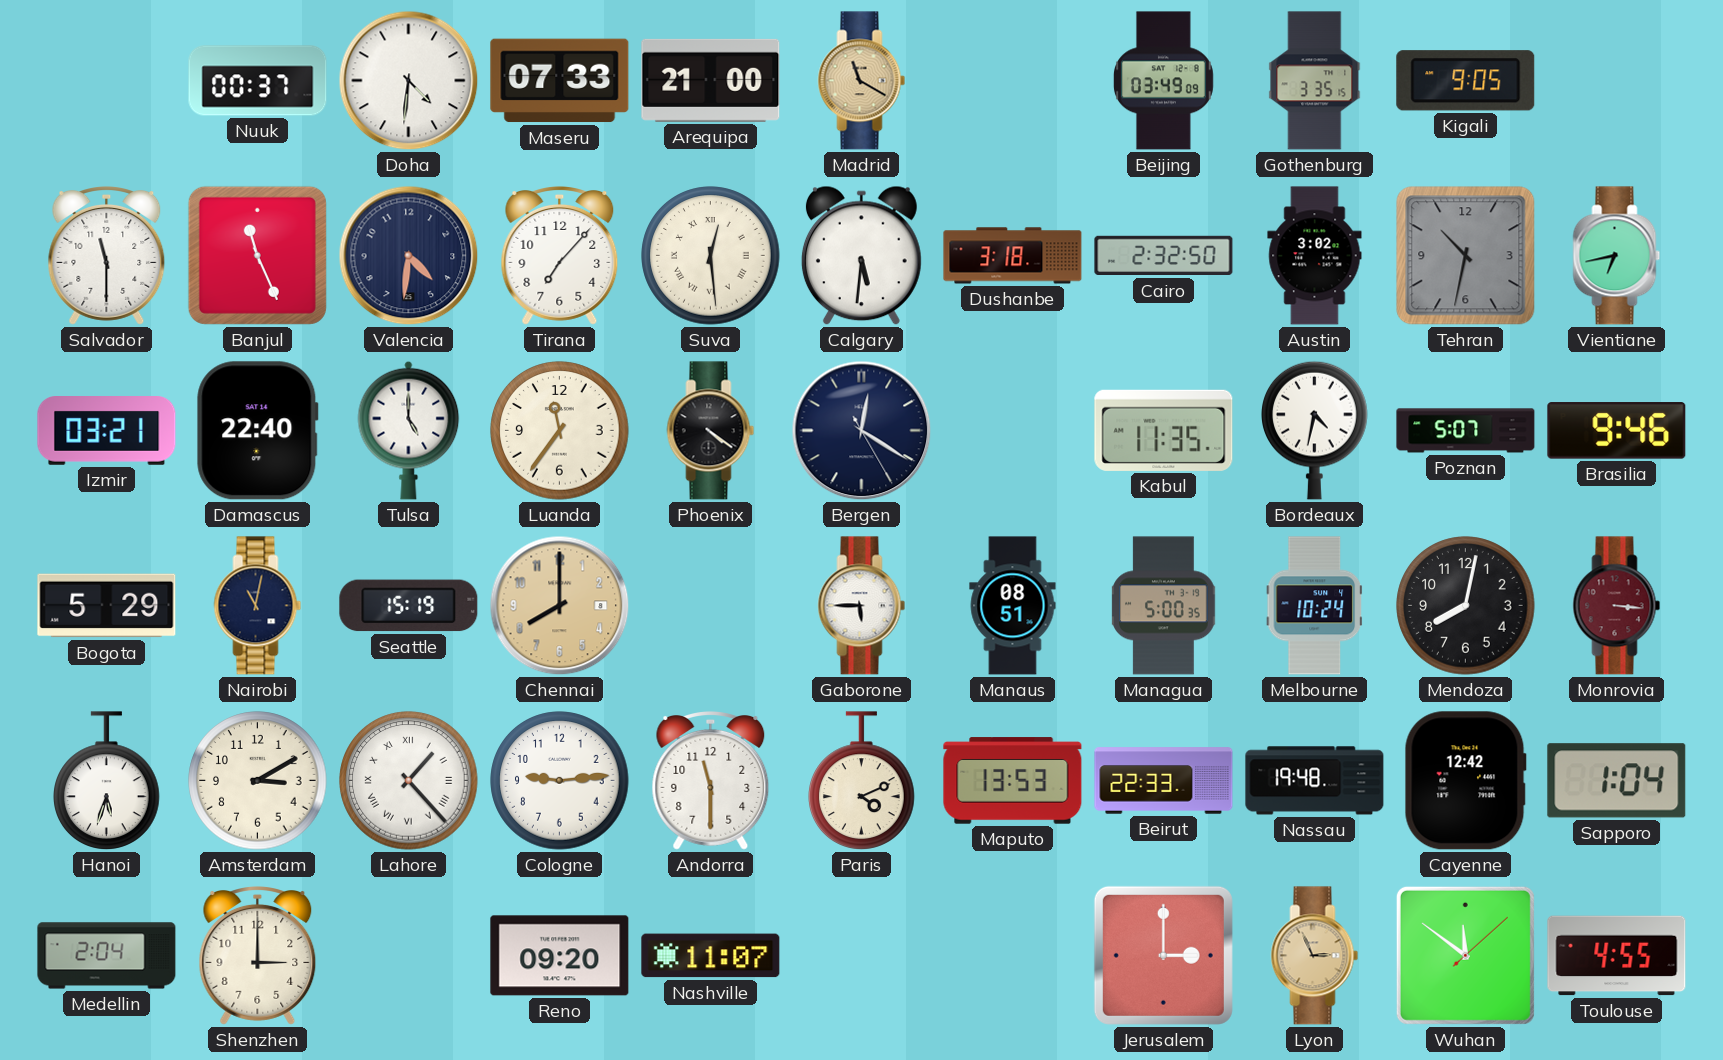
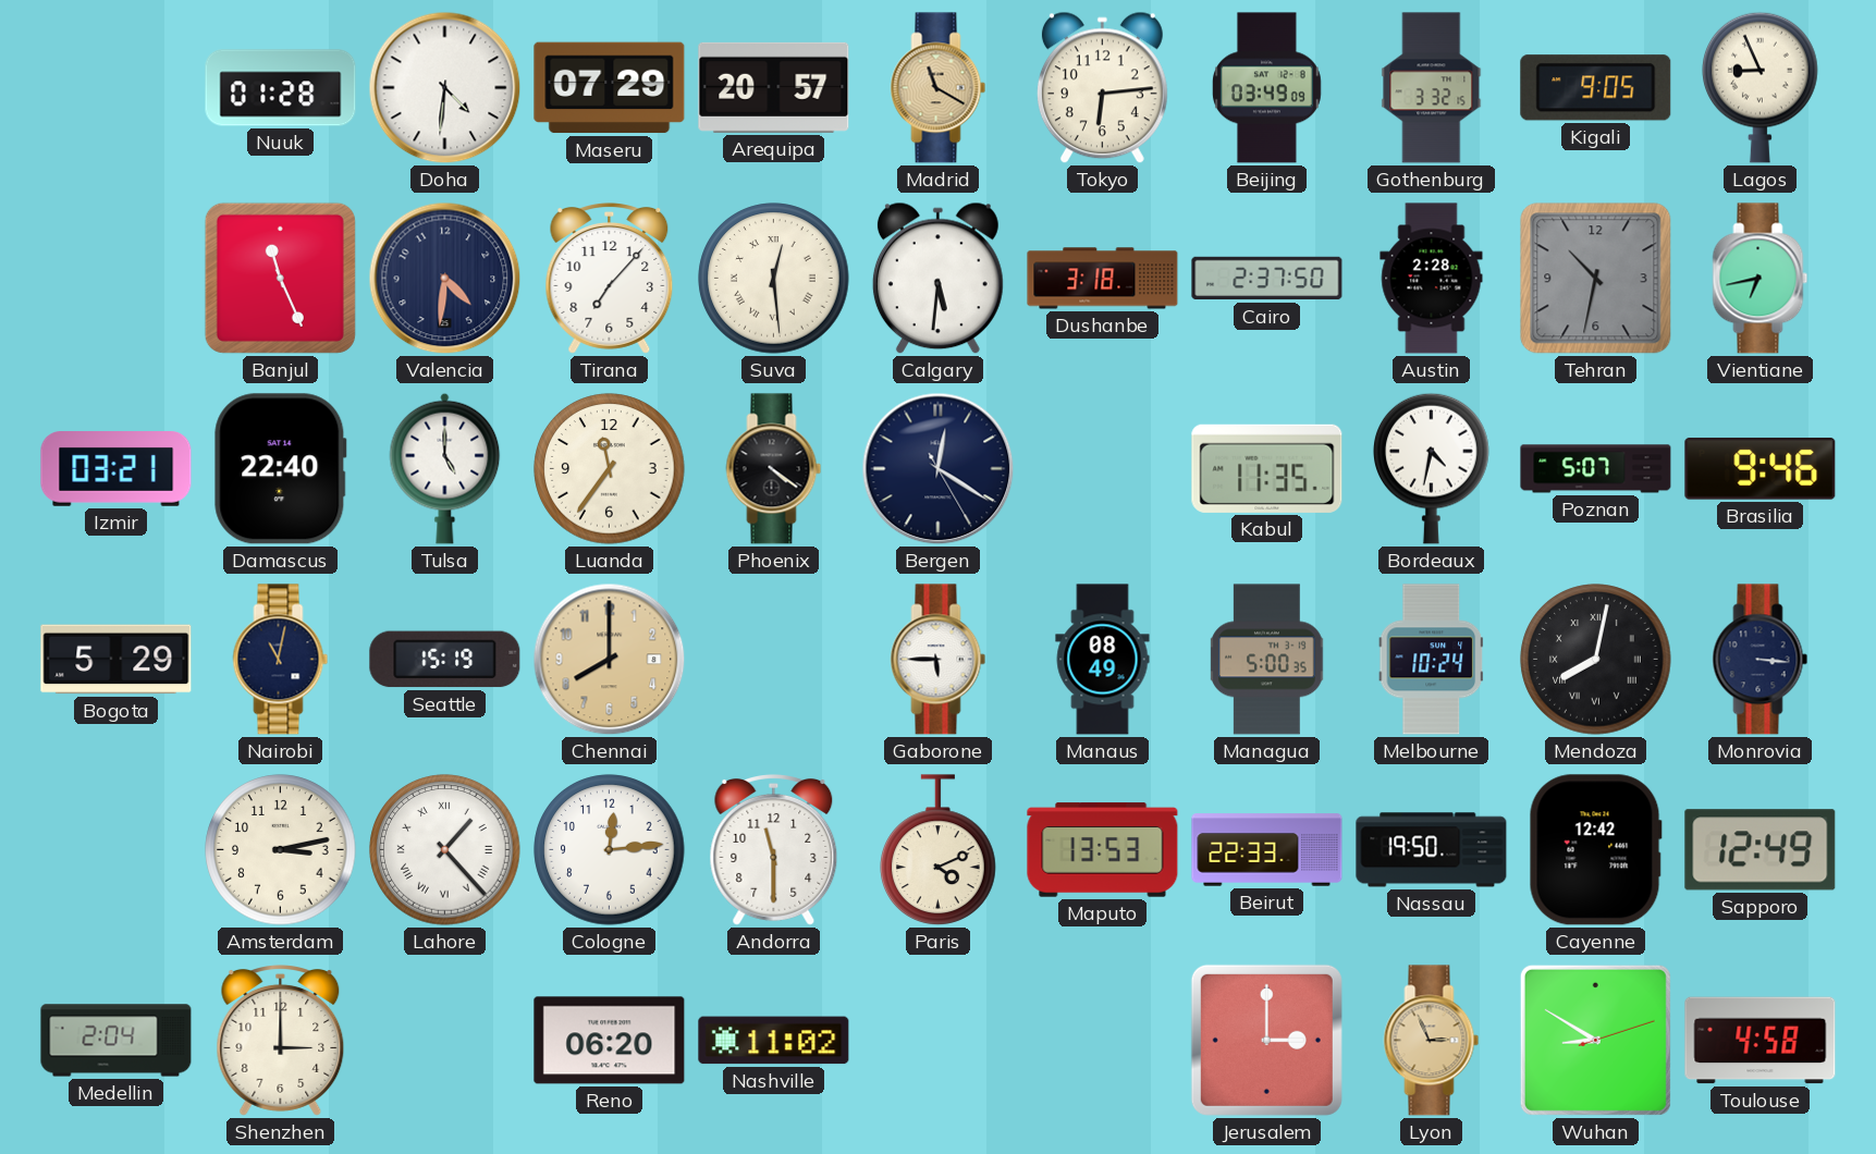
Nuuk: 00:37 -> 01:28 (281, 88)
Maseru: 07:33 -> 07:29 (610, 88)
Arequipa: 21:00 -> 20:57 (774, 87)
Tokyo: none -> 6:14 (1102, 88)
Gothenburg: 3:35 -> 3:32 (1432, 88)
Lagos: none -> 8:56 (1761, 87)
Salvador: 11:30 -> none (107, 256)
Cairo: 2:32 -> 2:37 (1267, 279)
Austin: 3:02 -> 2:28 (1432, 279)
Manaus: 08:51 -> 08:49 (1103, 660)
Mendoza numerals: Arabic -> Roman (1596, 660)
Monrovia dial: burgundy -> navy (1761, 660)
Hanoi: 5:33 -> none (107, 781)
Amsterdam: 3:10 -> 3:13 (281, 850)
Cologne: 9:14 -> 12:14 (610, 850)
Nassau: 19:48 -> 19:50 (1432, 850)
Sapporo: 1:04 -> 12:49 (1761, 850)
Reno: 09:20 -> 06:20 (610, 1041)
Nashville: 11:07 -> 11:02 (774, 1041)
Wuhan: 11:51 -> 8:50 (1595, 1040)
Toulouse: 4:55 -> 4:58 (1761, 1041)
